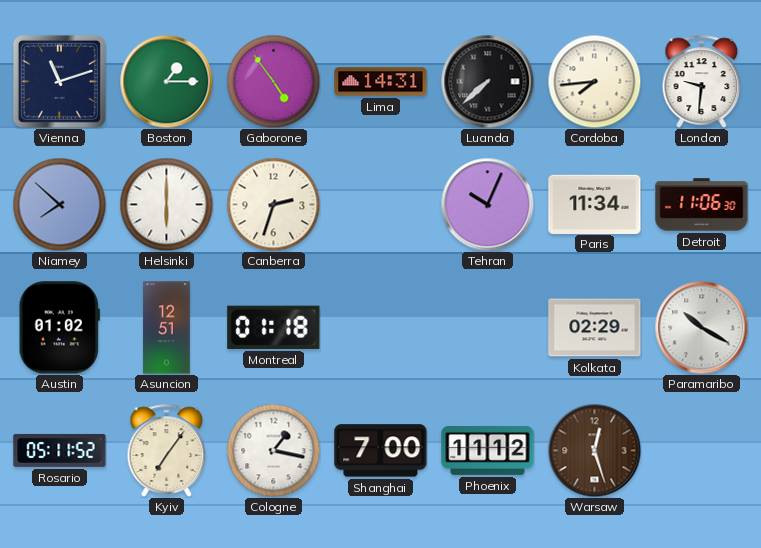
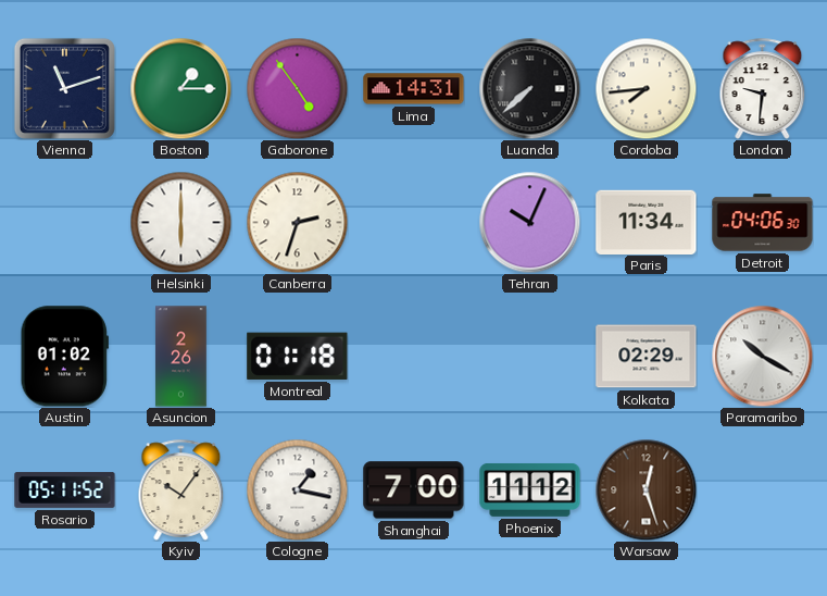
Niamey: 7:52 -> none (59, 204)
Detroit: 11:06 -> 04:06 (763, 223)
Asuncion: 12:51 -> 2:26 (181, 357)
Kyiv: 7:06 -> 10:06 (181, 489)
